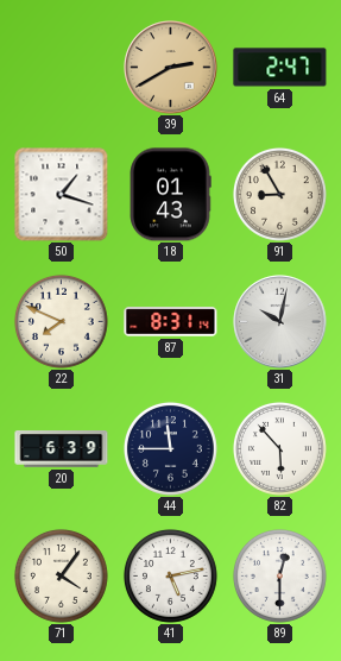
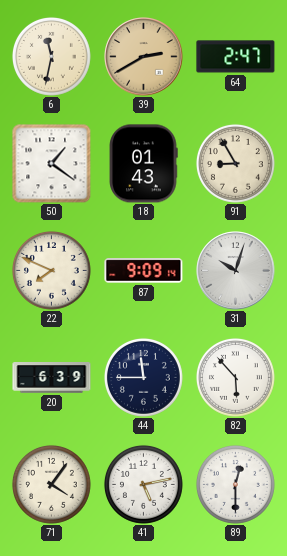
6: none -> 11:32 (51, 56)
50: 1:18 -> 1:21 (52, 164)
87: 8:31 -> 9:09 (144, 271)
31: 10:02 -> 10:03 (236, 271)
